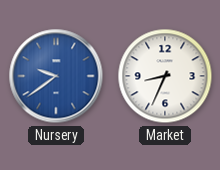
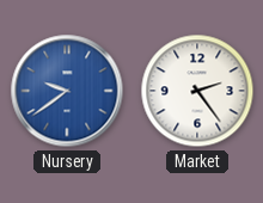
Market: 8:34 -> 2:24 (197, 91)
